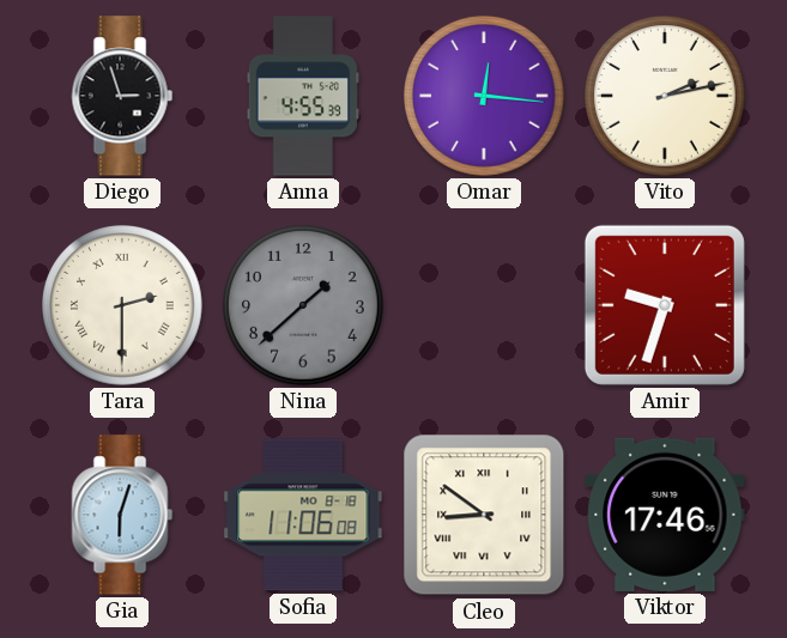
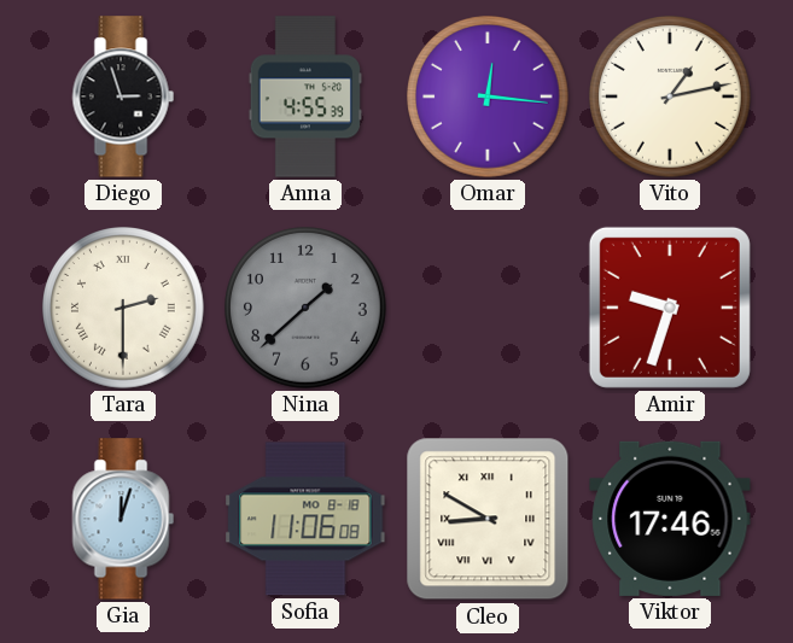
Vito: 2:13 -> 1:13 (671, 98)
Gia: 6:03 -> 12:03 (123, 519)
Cleo: 8:51 -> 8:50 (488, 519)
